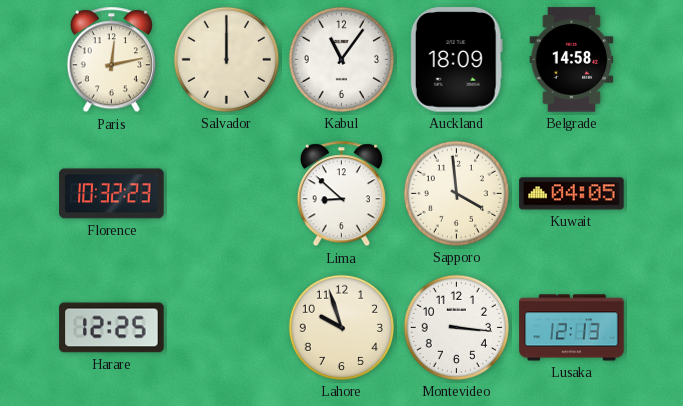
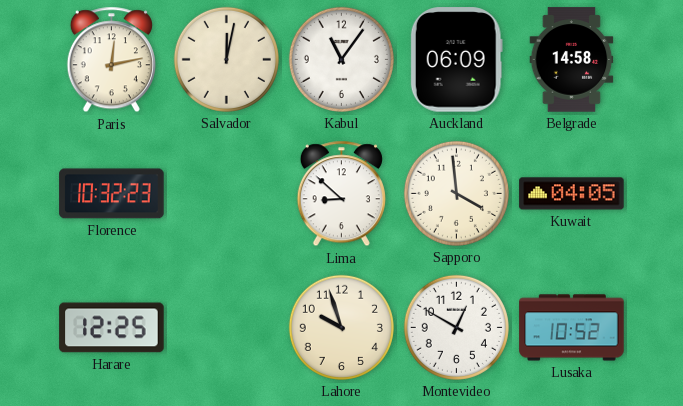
Salvador: 12:00 -> 12:02 (226, 59)
Auckland: 18:09 -> 06:09 (456, 60)
Montevideo: 3:16 -> 12:50 (456, 327)
Lusaka: 12:13 -> 10:52 (572, 328)
